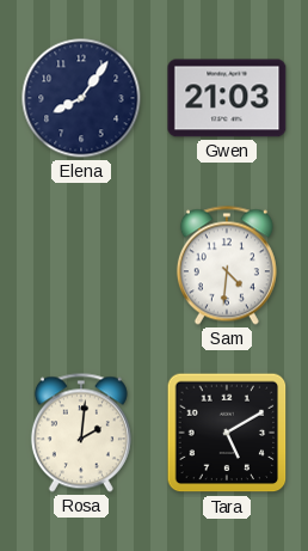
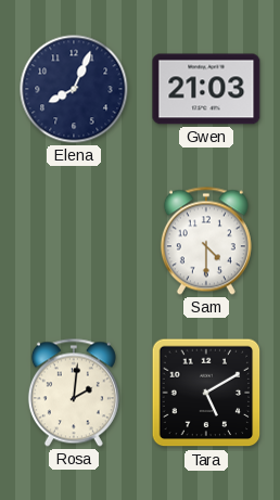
Elena: 8:06 -> 8:04 (74, 89)
Sam: 4:31 -> 4:30 (206, 241)
